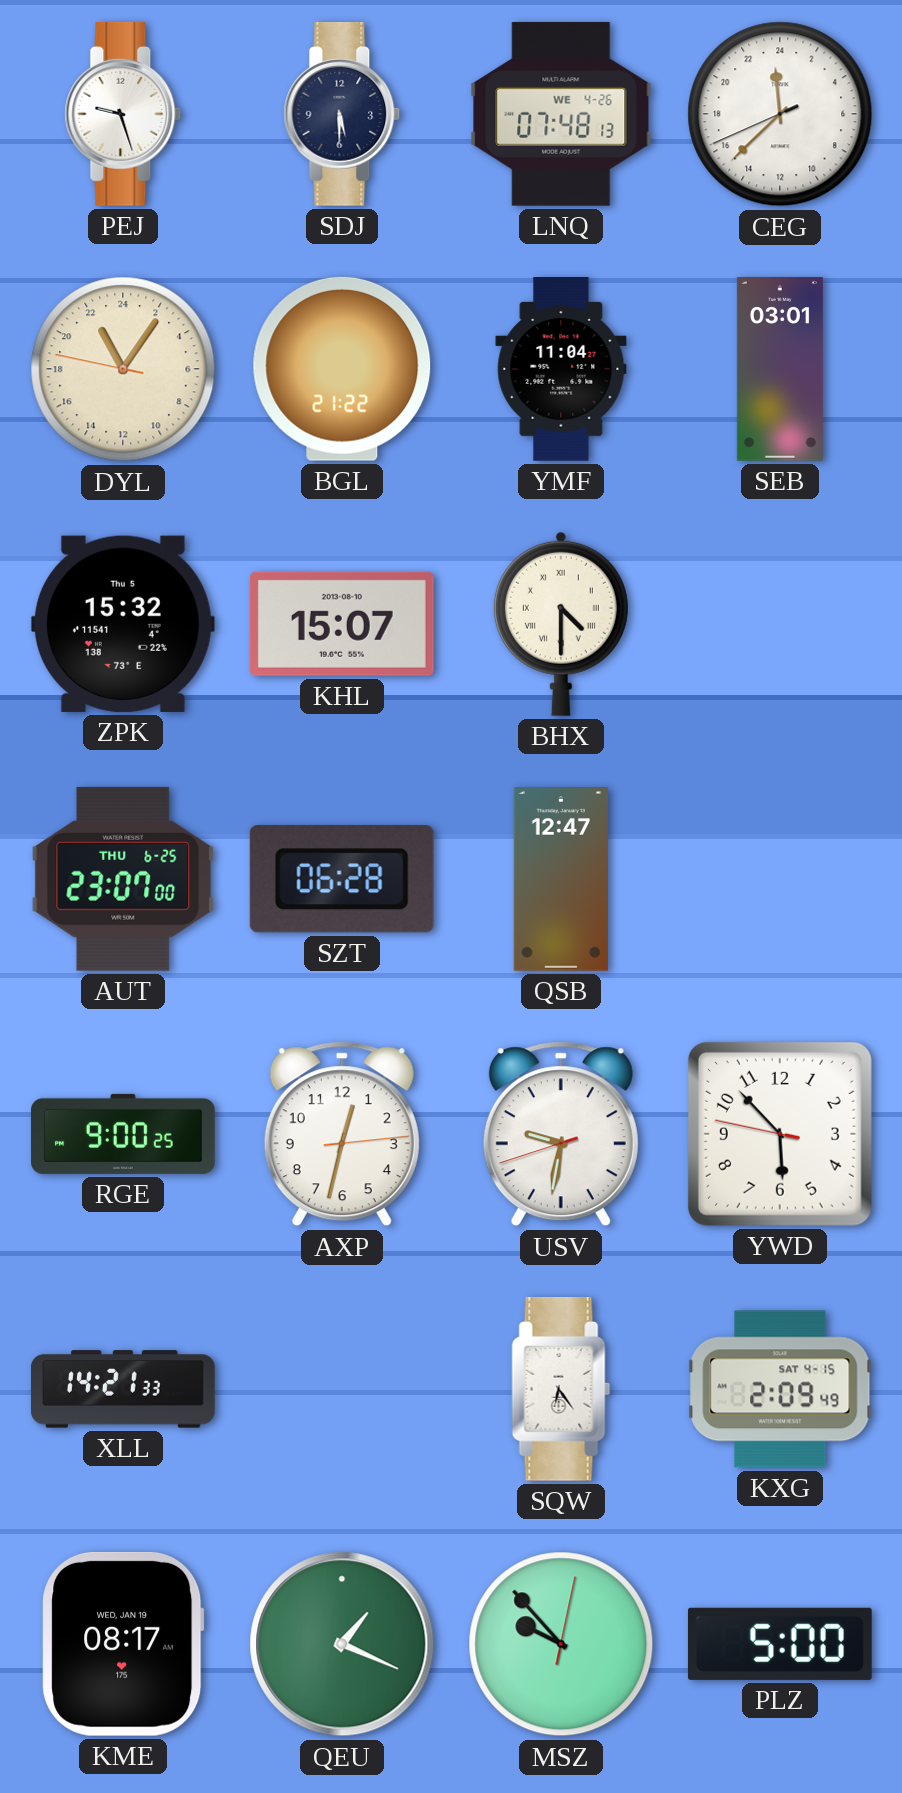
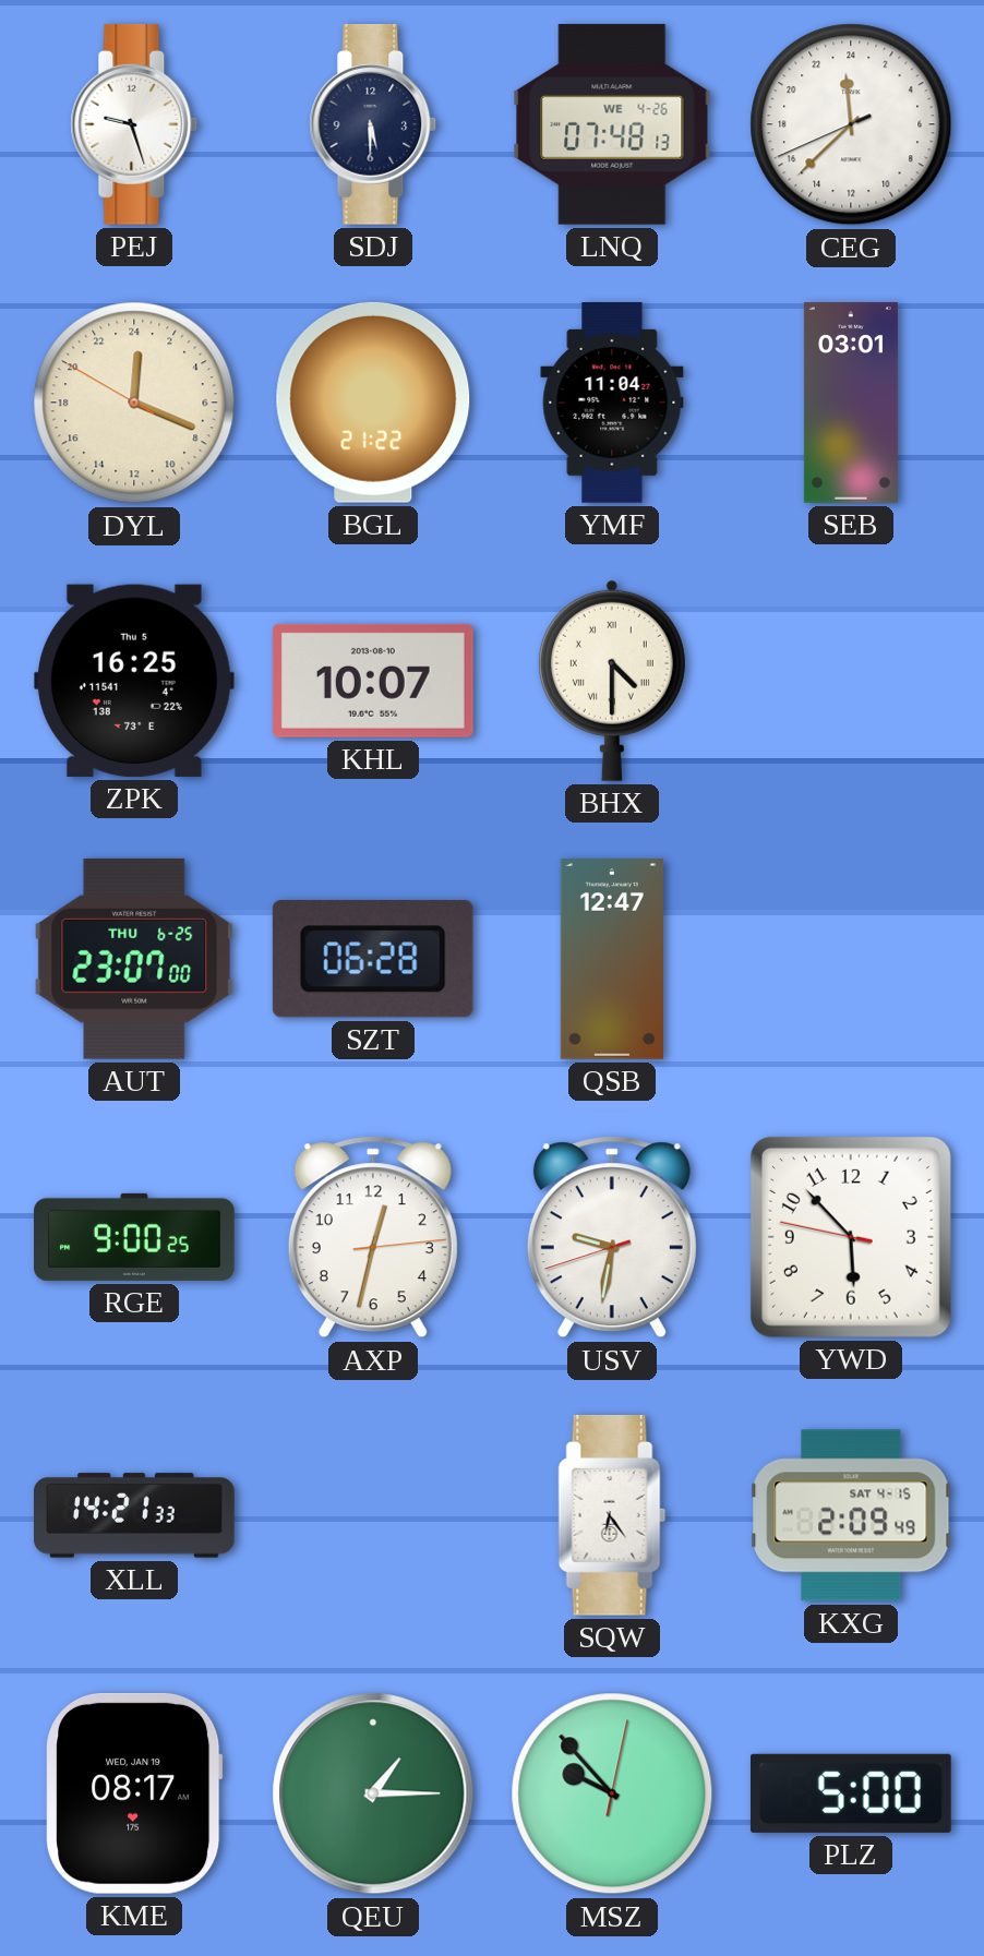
DYL: 22:05 -> 0:18 (134, 403)
ZPK: 15:32 -> 16:25 (134, 681)
KHL: 15:07 -> 10:07 (373, 681)
QEU: 1:19 -> 1:15 (373, 1793)
